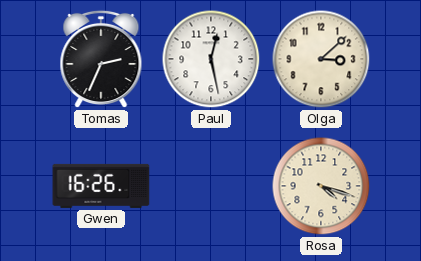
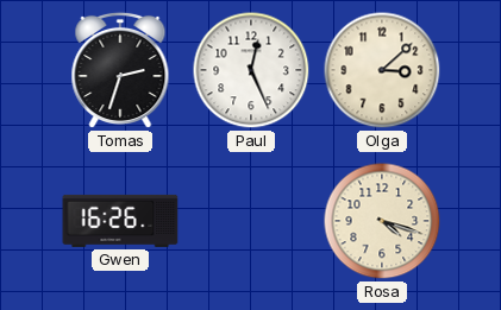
Tomas: 2:34 -> 2:33 (120, 70)
Paul: 12:28 -> 12:26 (251, 70)
